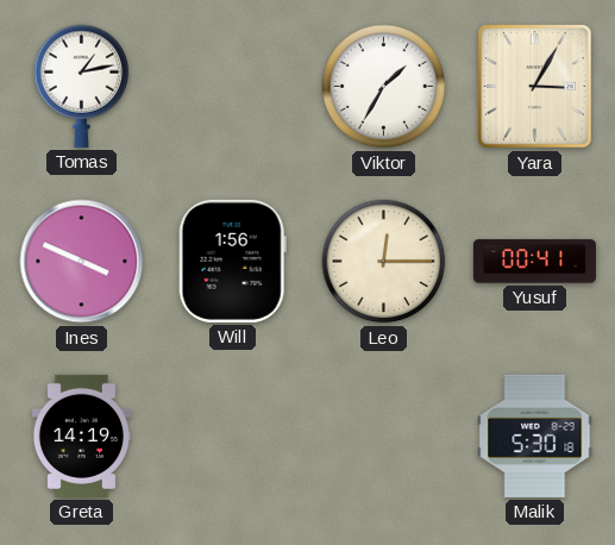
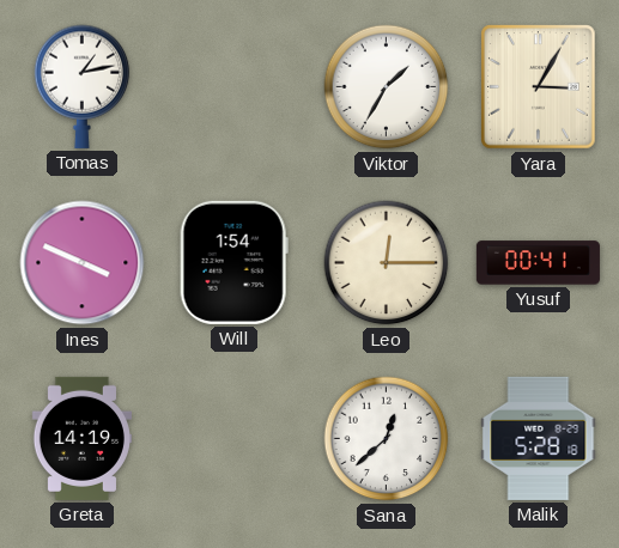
Will: 1:56 -> 1:54 (233, 262)
Sana: none -> 12:38 (387, 439)
Malik: 5:30 -> 5:28 (539, 438)
